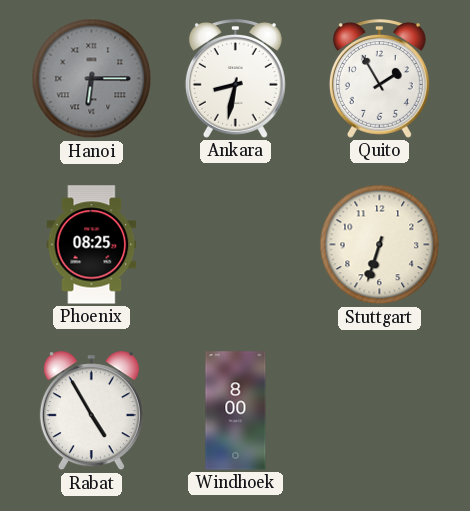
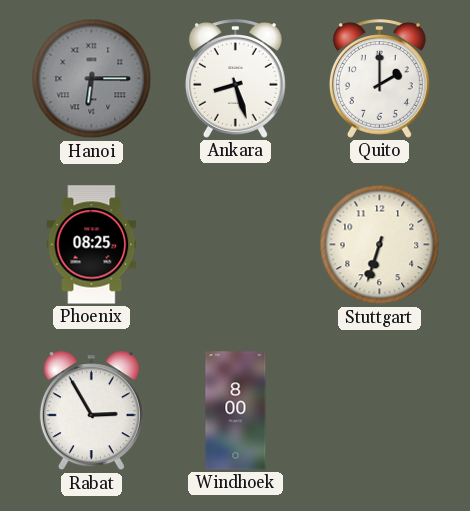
Ankara: 8:32 -> 8:27 (235, 79)
Quito: 1:55 -> 2:00 (379, 79)
Rabat: 4:55 -> 2:55 (91, 411)
